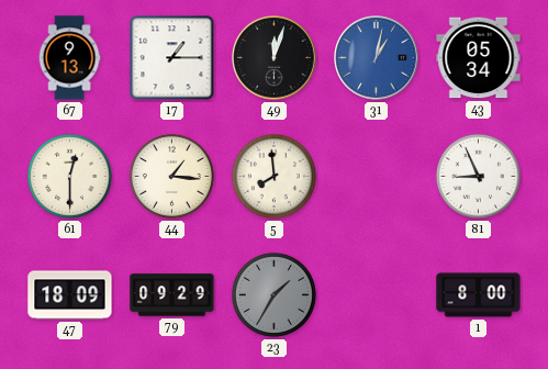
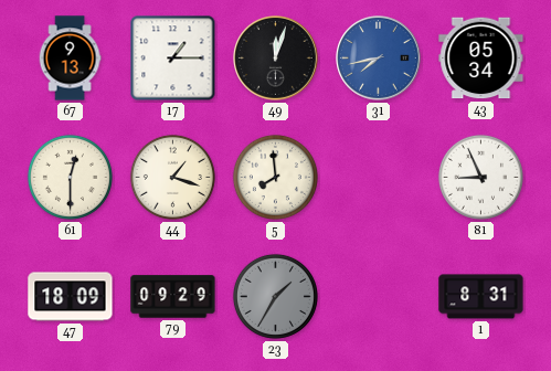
31: 1:02 -> 7:43 (379, 59)
44: 1:16 -> 1:18 (172, 177)
1: 8:00 -> 8:31 (481, 297)
